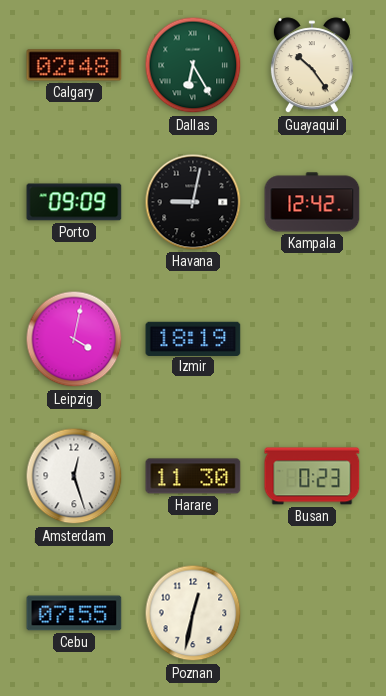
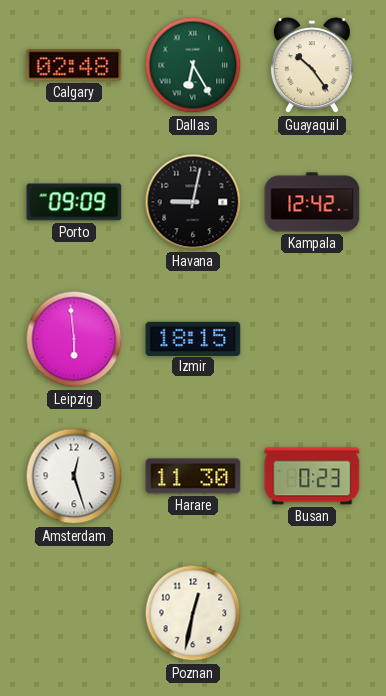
Leipzig: 4:02 -> 5:59 (74, 339)
Izmir: 18:19 -> 18:15 (193, 338)
Cebu: 07:55 -> none (74, 613)
